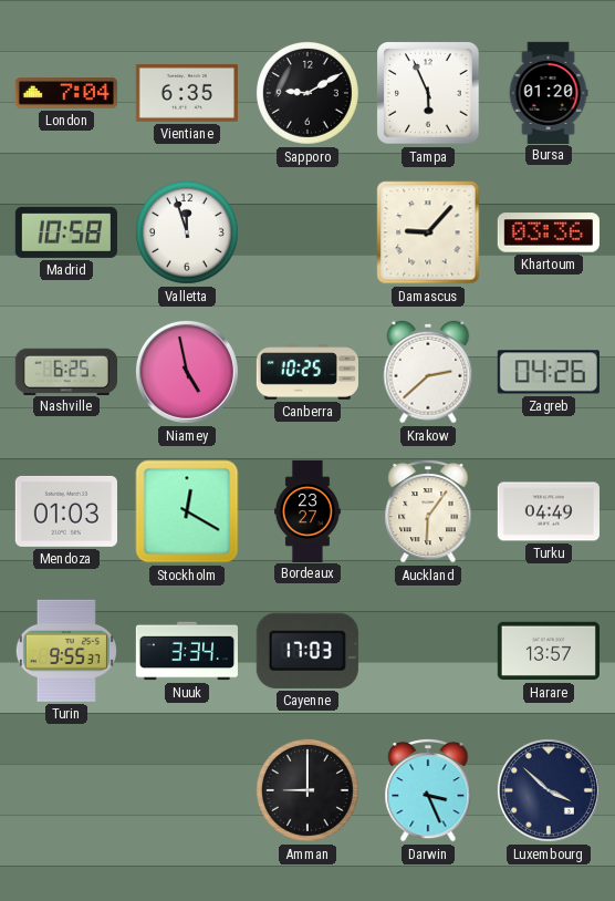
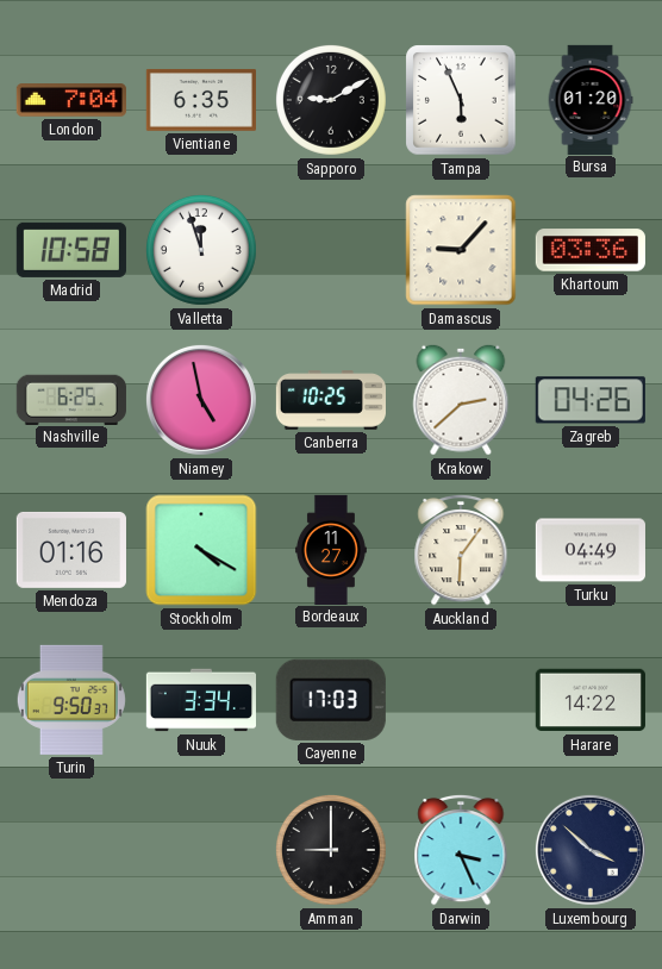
Mendoza: 01:03 -> 01:16 (71, 550)
Stockholm: 12:20 -> 4:20 (201, 550)
Bordeaux: 23:27 -> 11:27 (331, 549)
Turin: 9:55 -> 9:50 (71, 700)
Harare: 13:57 -> 14:22 (591, 700)
